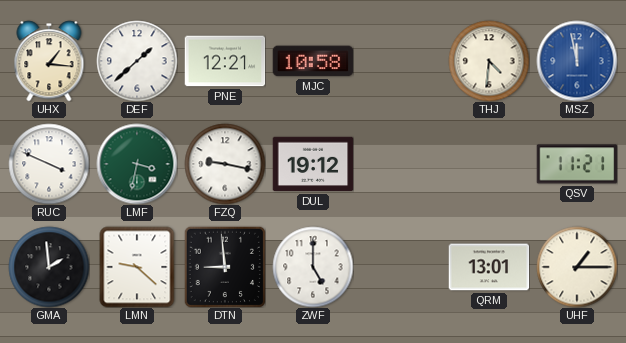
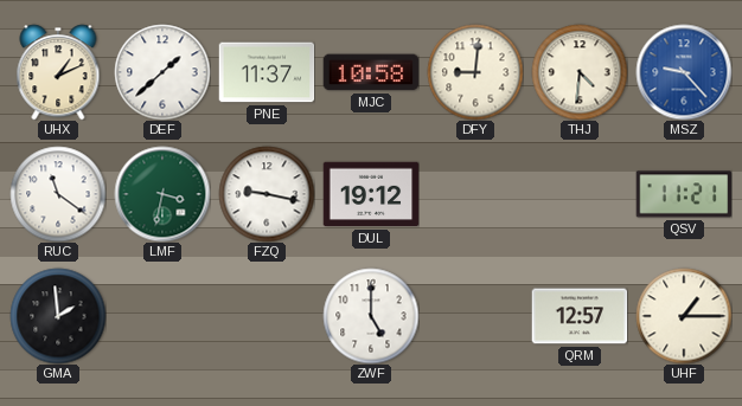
UHX: 1:16 -> 1:11 (58, 72)
PNE: 12:21 -> 11:37 (267, 72)
DFY: none -> 9:01 (475, 72)
MSZ: 11:58 -> 9:23 (684, 72)
RUC: 3:49 -> 11:21 (58, 194)
LMN: 9:22 -> none (137, 267)
DTN: 8:59 -> none (225, 267)
QRM: 13:01 -> 12:57 (580, 316)
